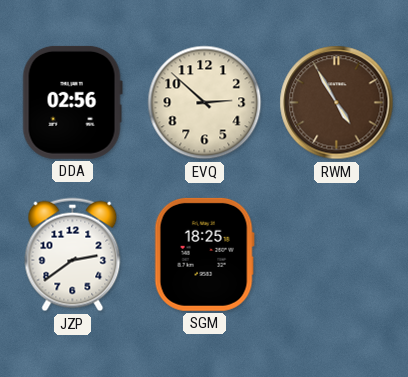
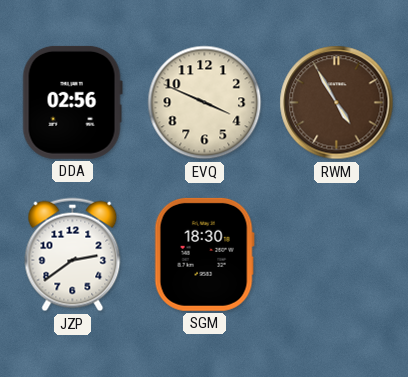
EVQ: 2:52 -> 3:49 (205, 103)
SGM: 18:25 -> 18:30 (204, 254)
